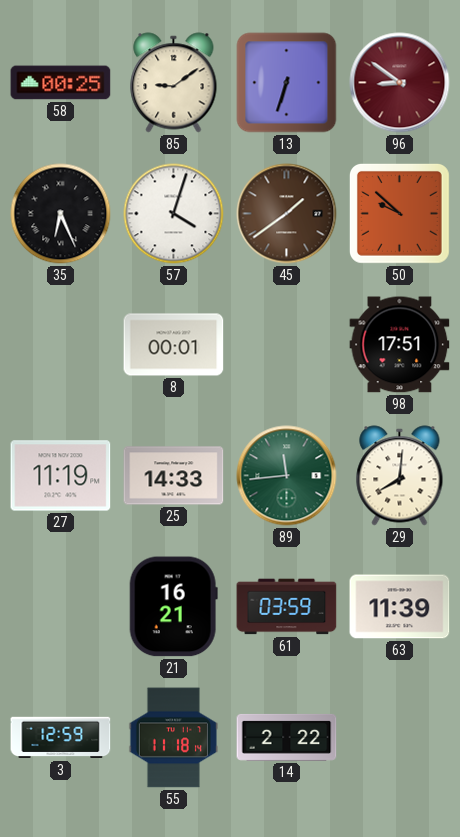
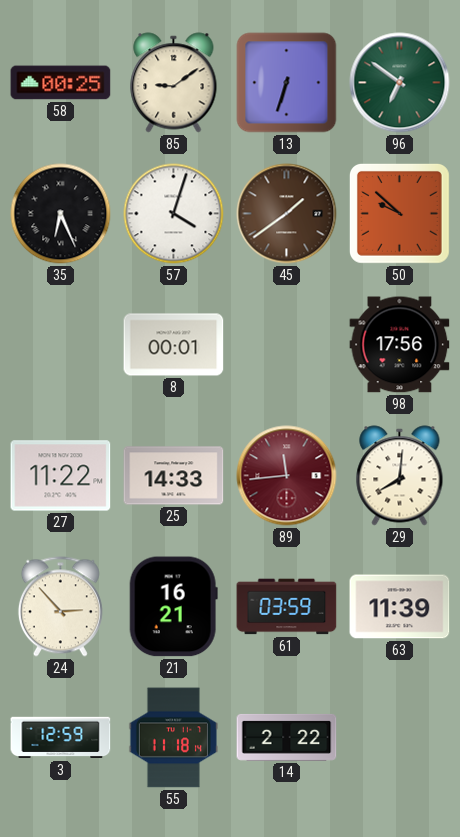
96: 8:51 -> 6:51 (400, 83)
96 dial: burgundy -> green (400, 83)
98: 17:51 -> 17:56 (400, 345)
27: 11:19 -> 11:22 (61, 476)
89 dial: green -> burgundy (287, 476)
24: none -> 2:53 (60, 607)
